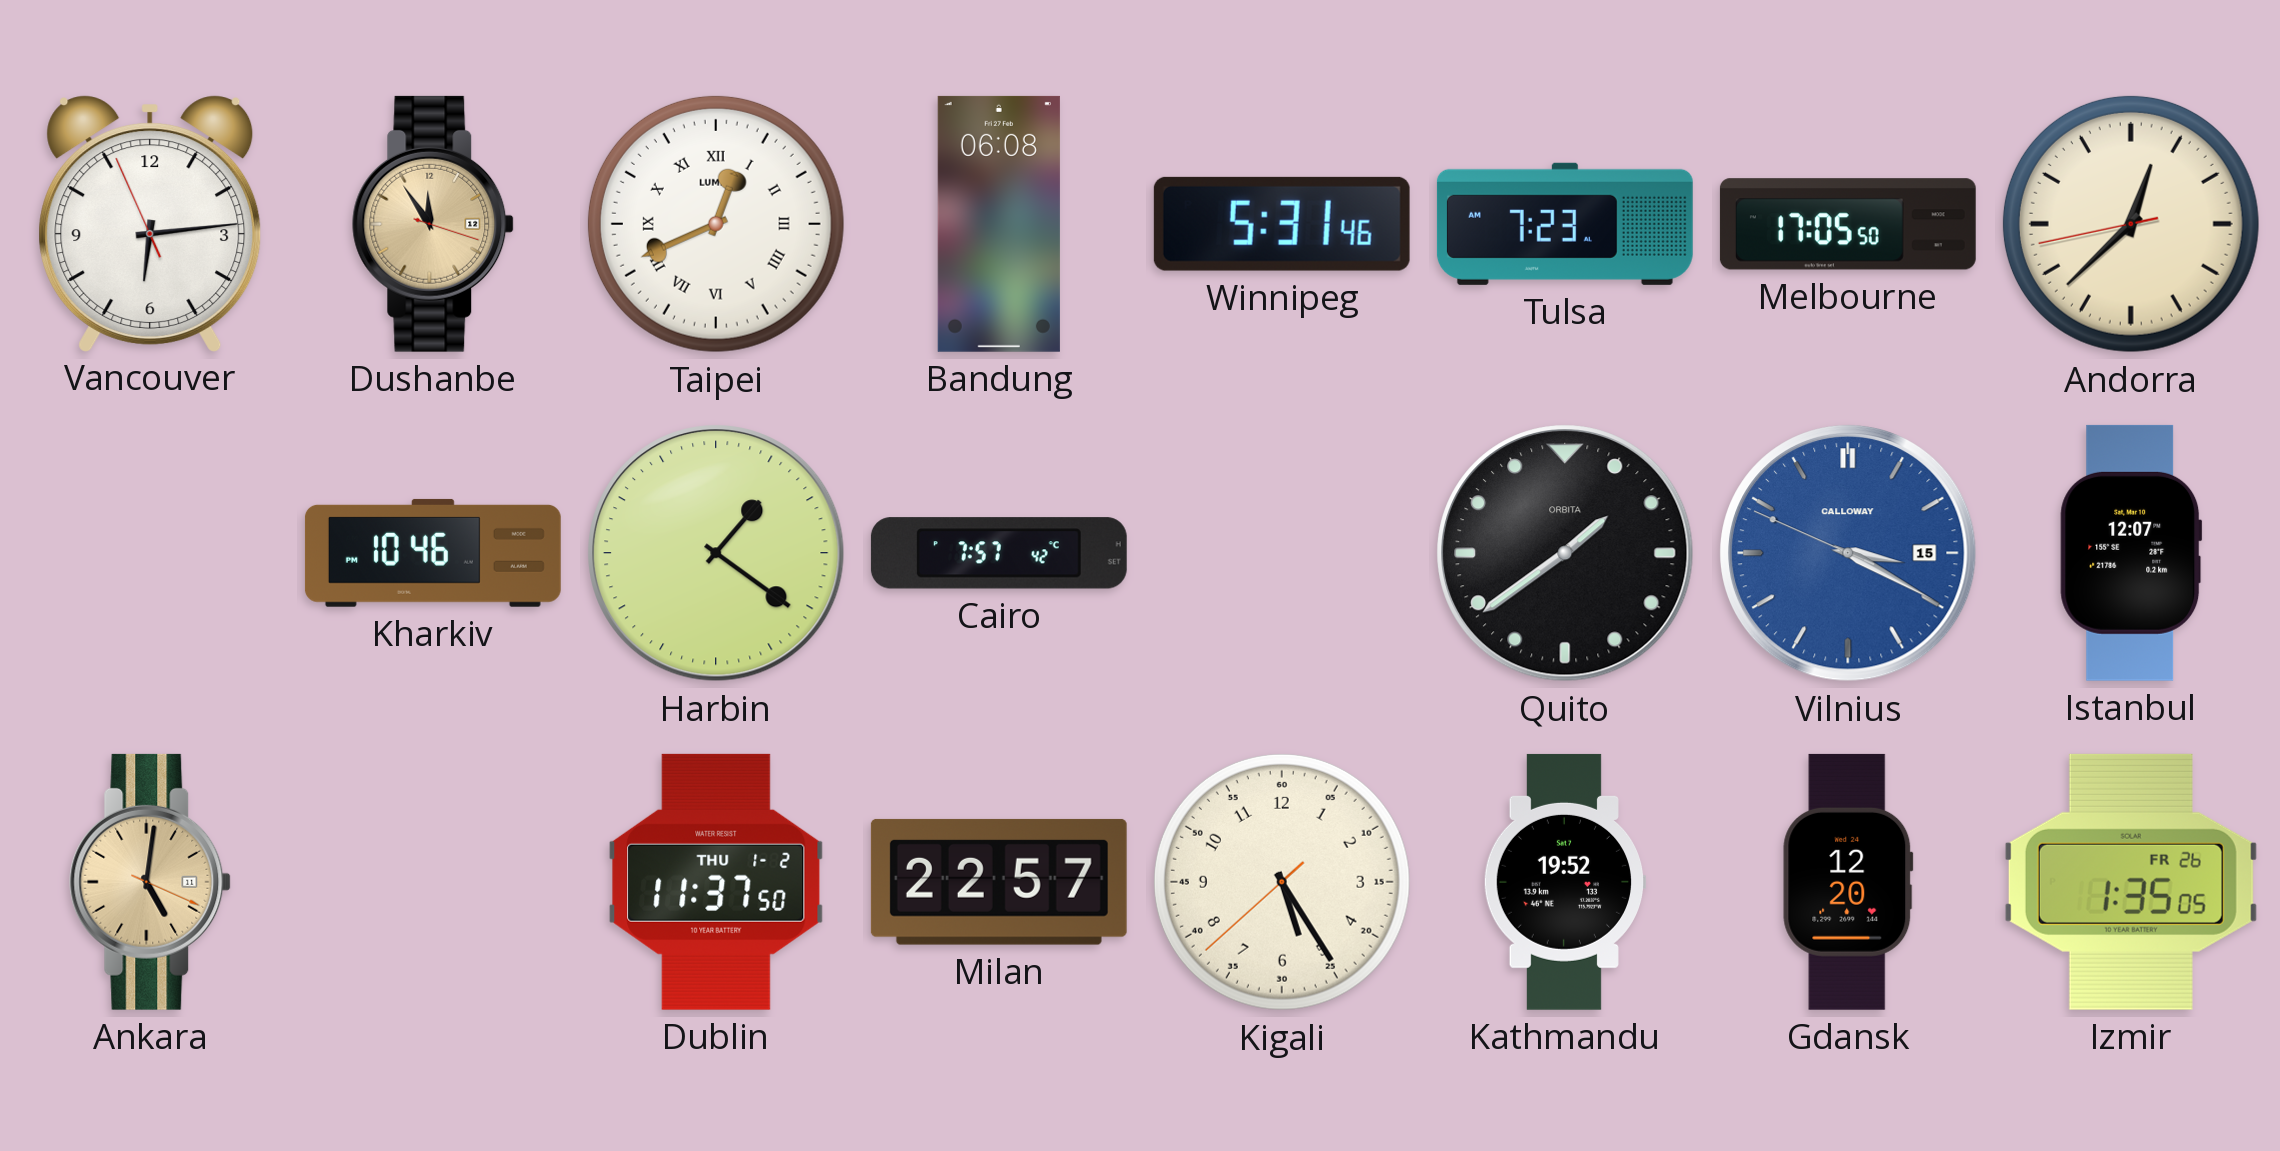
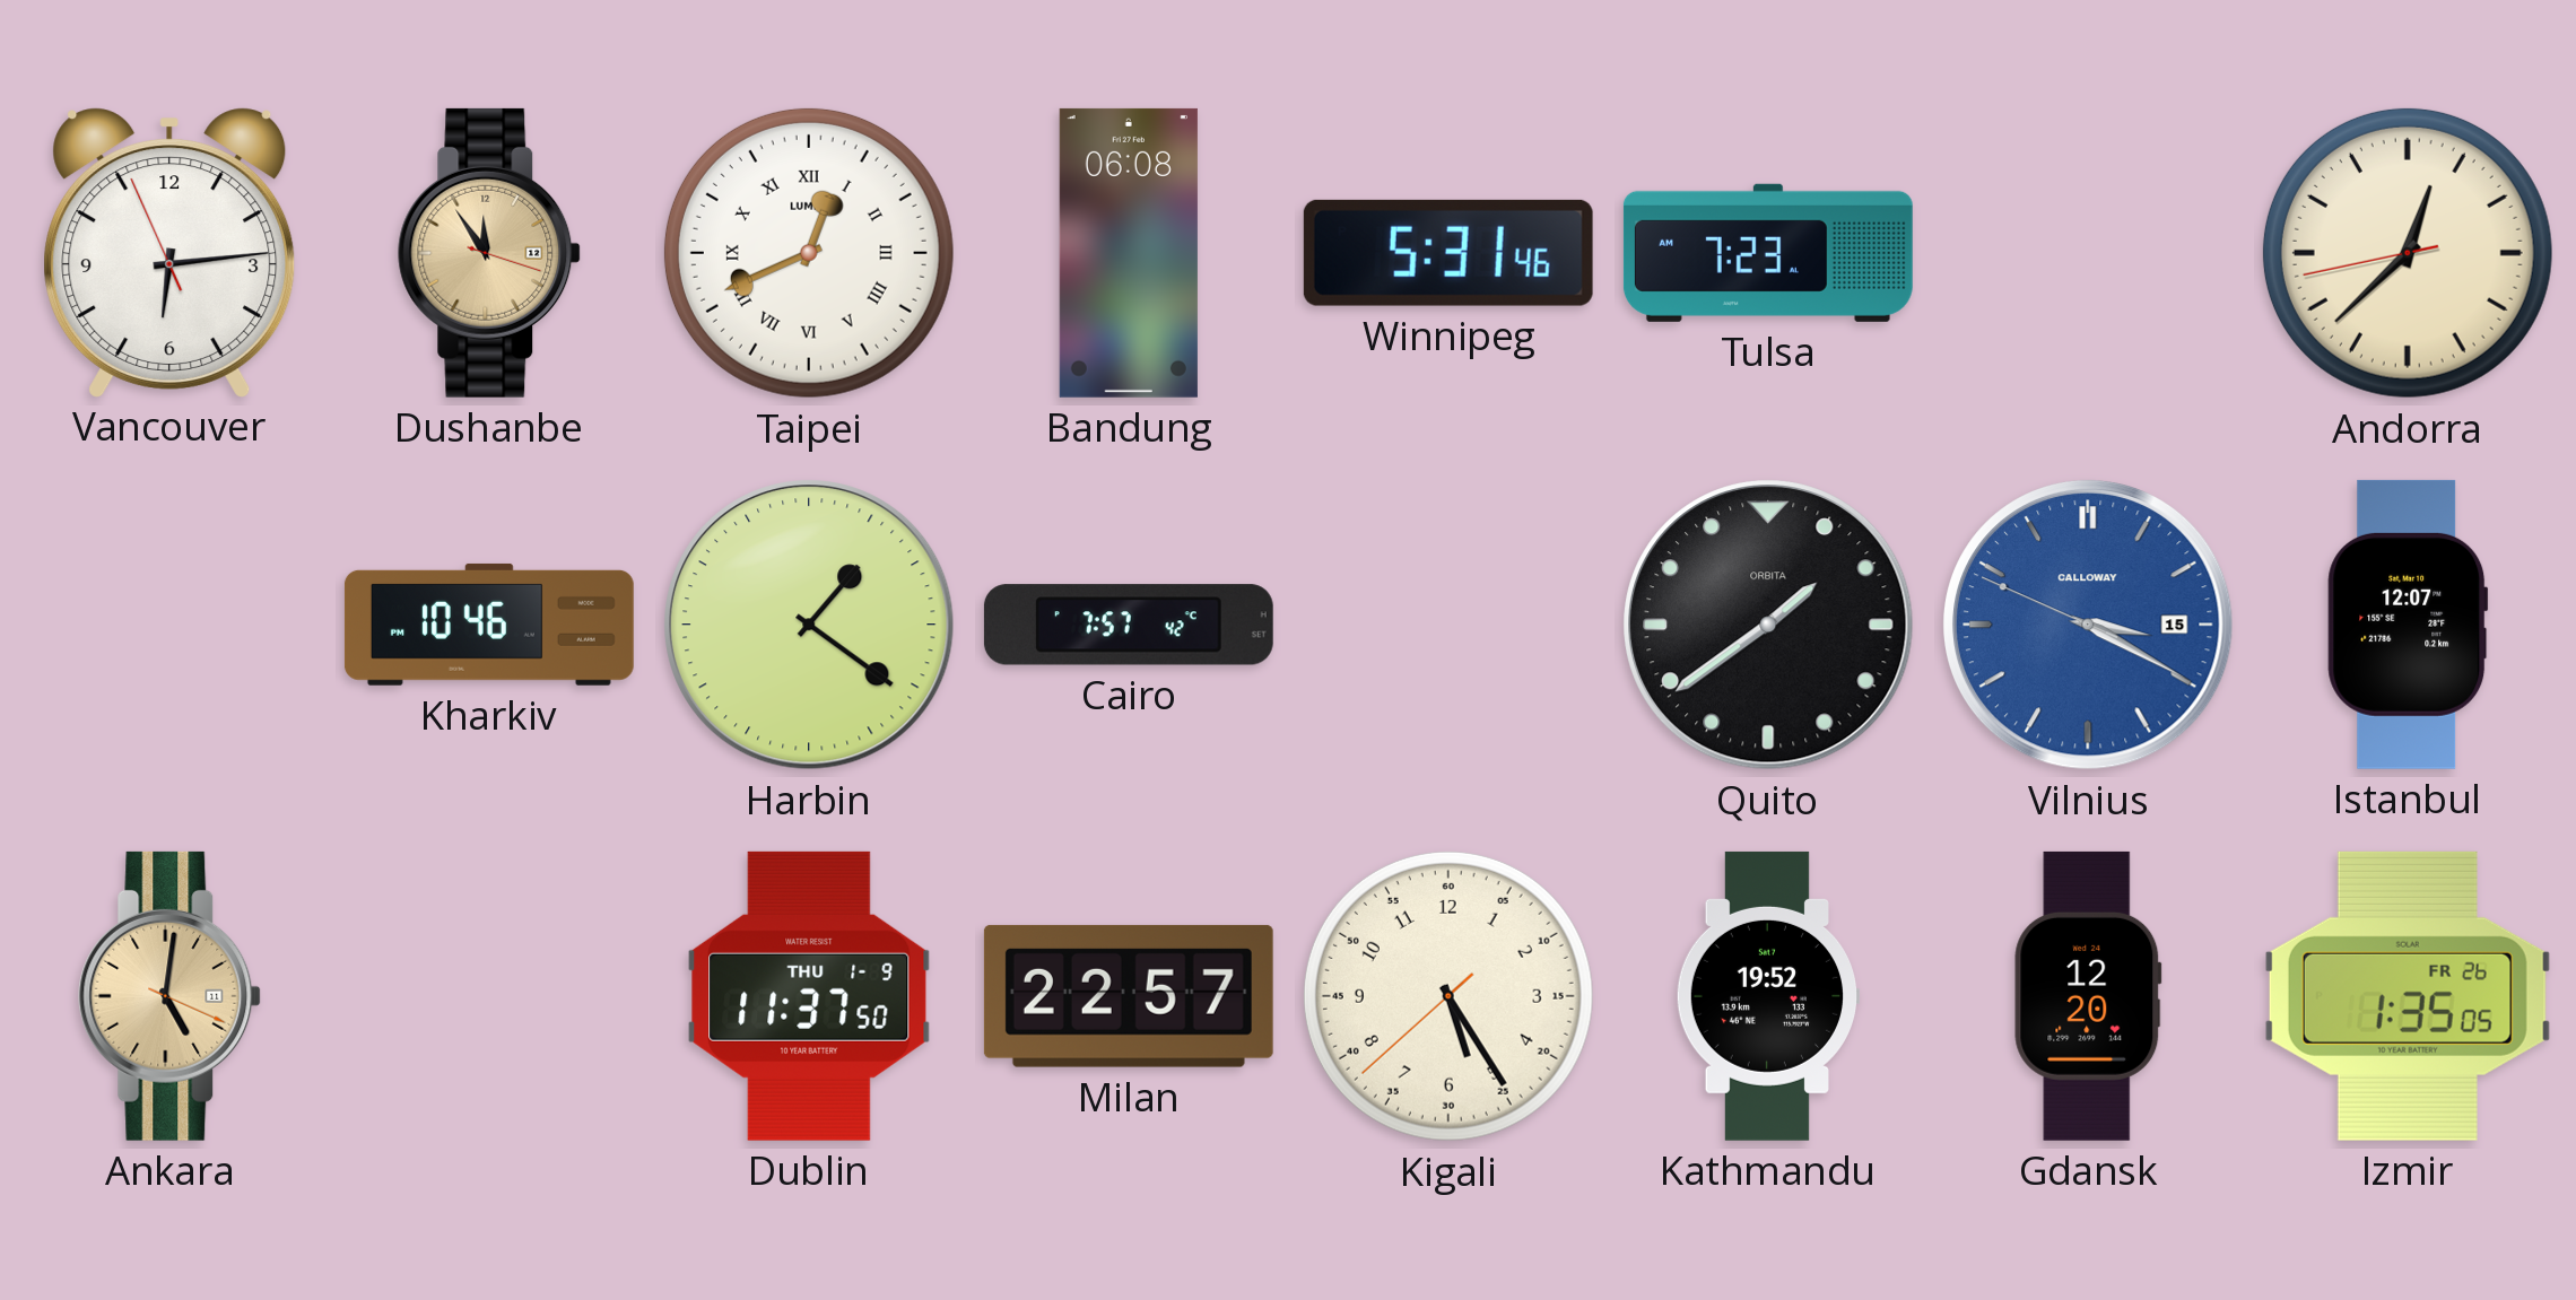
Melbourne: 17:05 -> none (1848, 224)
Dublin date: THU 1-2 -> THU 1-9 (809, 996)
